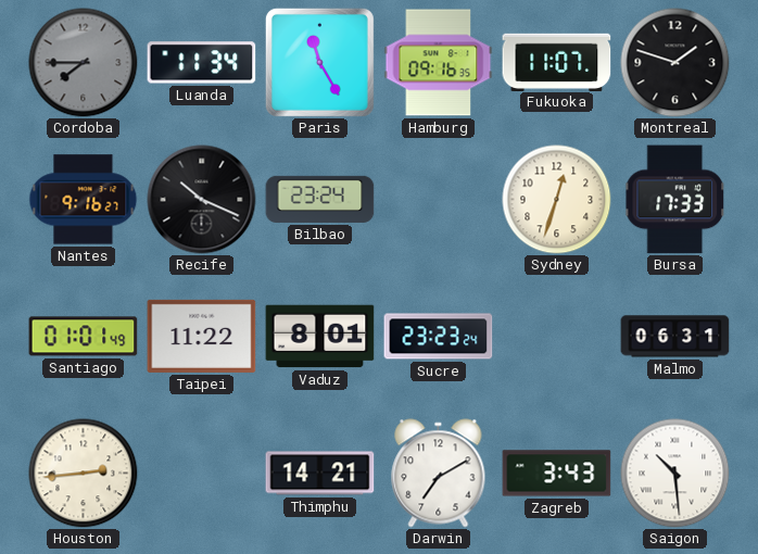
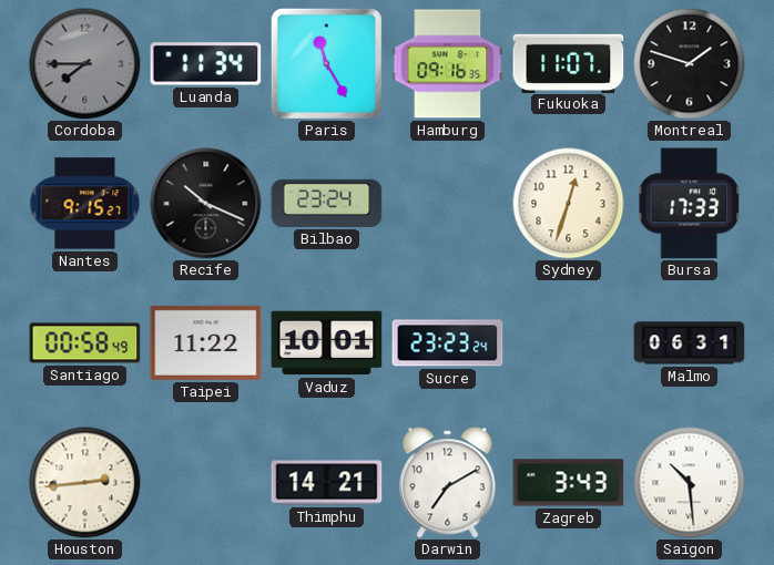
Nantes: 9:16 -> 9:15 (85, 204)
Santiago: 01:01 -> 00:58 (85, 343)
Vaduz: 8:01 -> 10:01 (327, 343)
